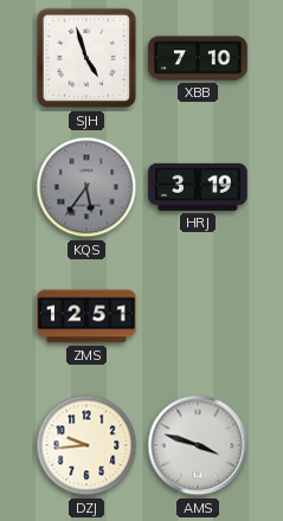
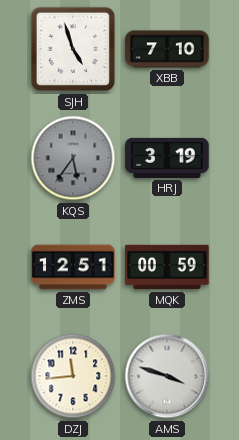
MQK: none -> 00:59 (167, 267)
DZJ: 9:44 -> 11:44 (73, 376)
